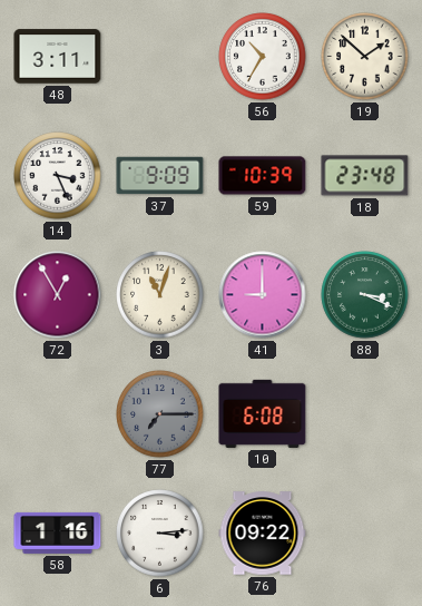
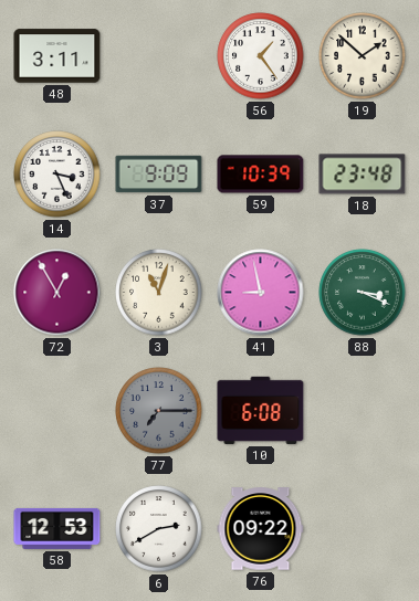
56: 10:35 -> 1:24 (261, 56)
41: 9:00 -> 8:58 (261, 293)
58: 1:16 -> 12:53 (57, 528)
6: 3:14 -> 2:40 (159, 529)
